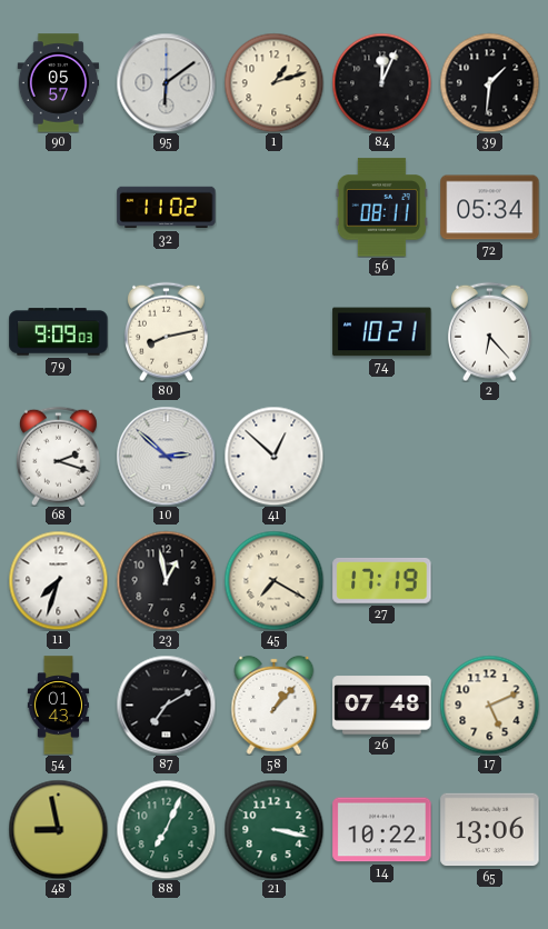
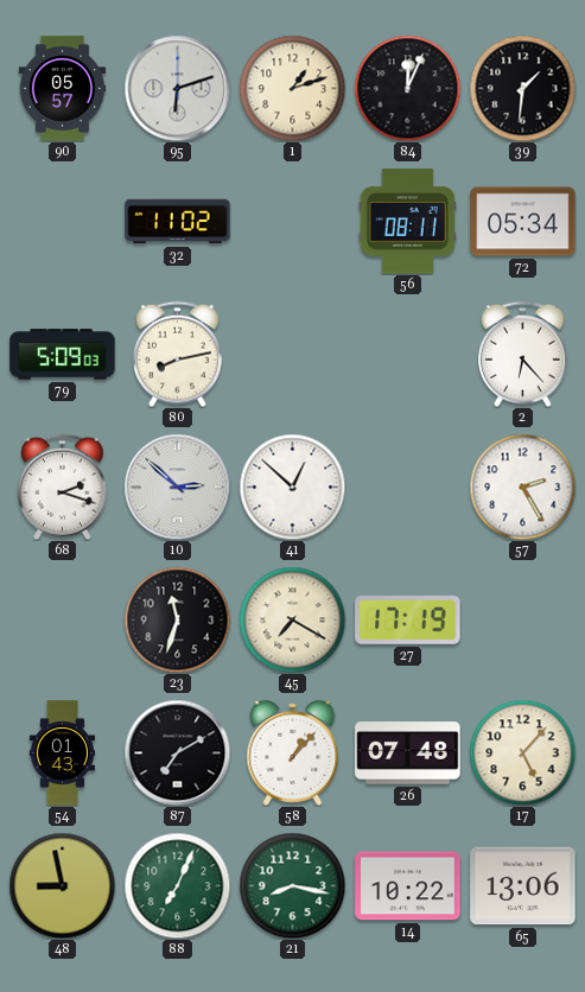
95: 6:09 -> 6:12 (177, 88)
79: 9:09 -> 5:09 (63, 355)
74: 10:21 -> none (382, 332)
57: none -> 2:25 (522, 487)
11: 7:33 -> none (58, 580)
23: 12:58 -> 11:33 (177, 619)
17: 5:11 -> 5:07 (522, 752)
21: 3:17 -> 8:17 (292, 885)
